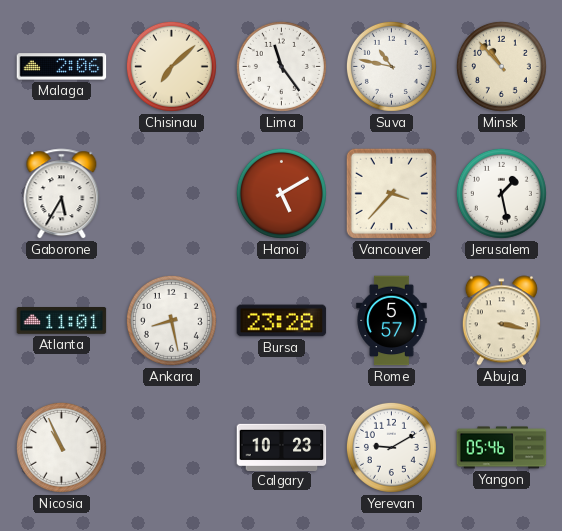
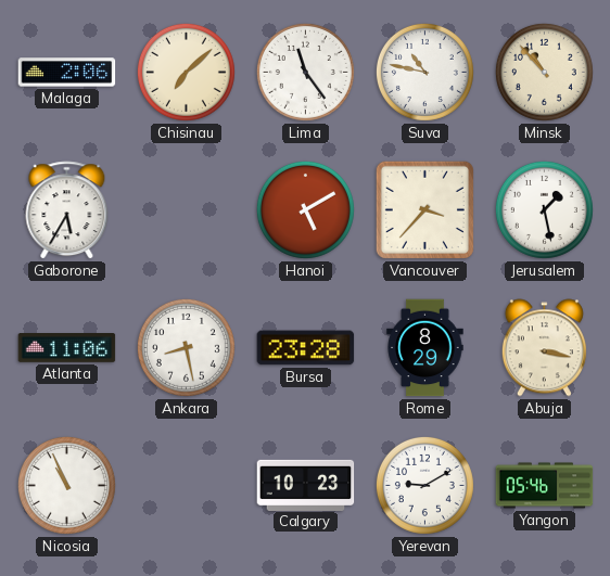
Atlanta: 11:01 -> 11:06 (67, 348)
Rome: 5:57 -> 8:29 (425, 348)
